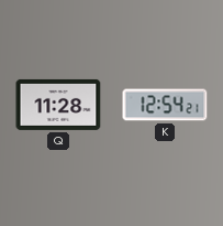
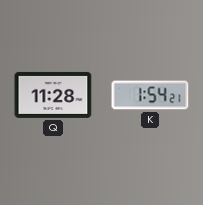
K: 12:54 -> 1:54 (150, 95)
